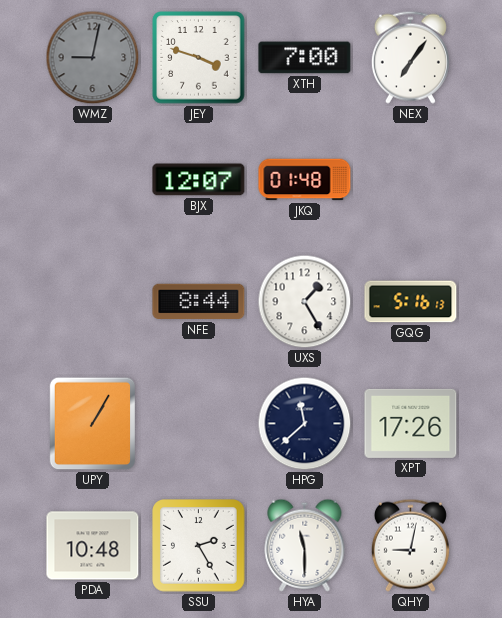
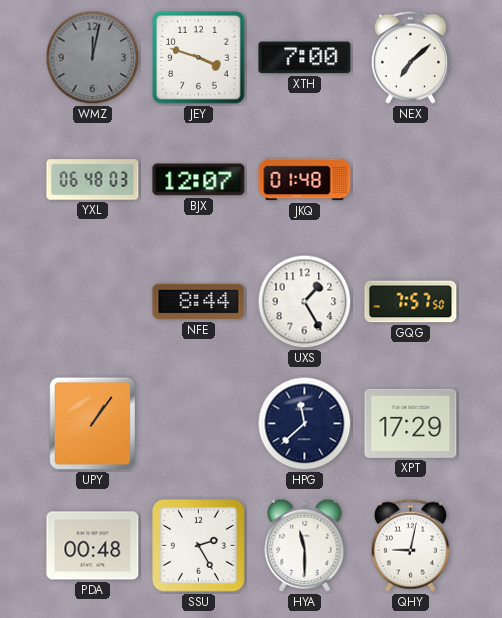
WMZ: 9:02 -> 12:02 (93, 58)
NEX: 7:06 -> 7:08 (410, 57)
YXL: none -> 06:48 (93, 180)
GQG: 5:16 -> 7:57 (411, 302)
UPY: 1:05 -> 1:06 (92, 424)
XPT: 17:26 -> 17:29 (411, 423)
PDA: 10:48 -> 00:48 (93, 546)
